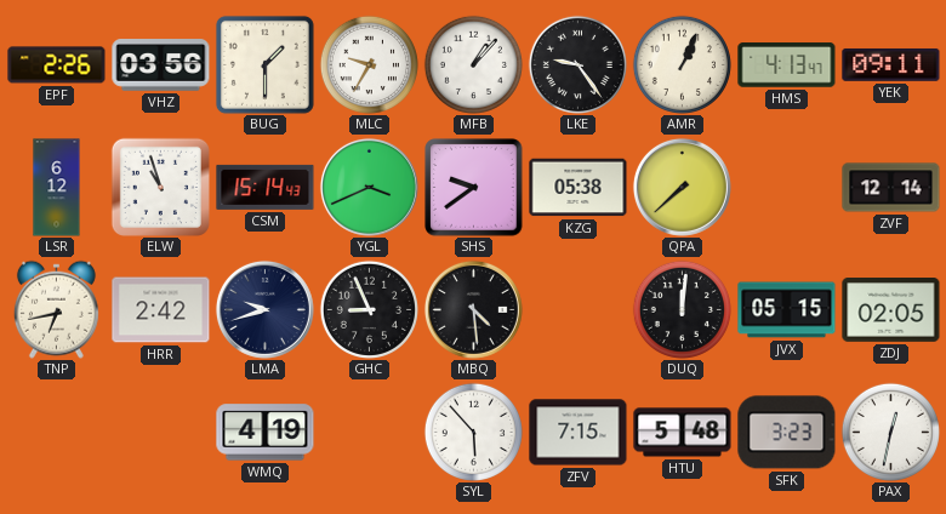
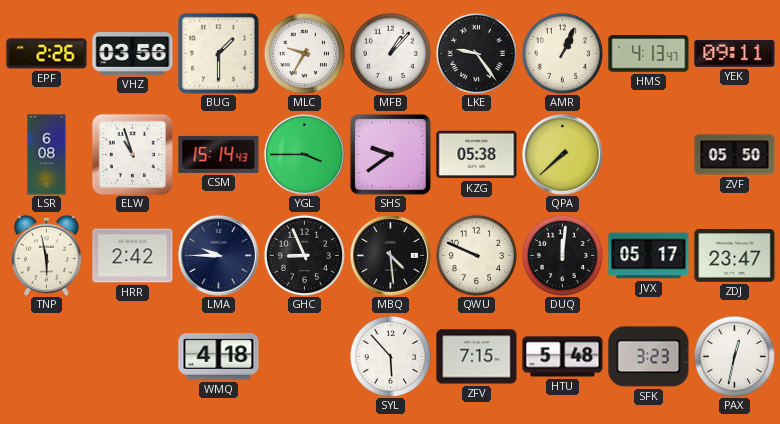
LSR: 6:12 -> 6:08 (47, 155)
YGL: 3:41 -> 3:45 (304, 154)
ZVF: 12:14 -> 05:50 (735, 155)
TNP: 6:43 -> 5:58 (46, 255)
LMA: 9:42 -> 9:45 (218, 255)
QWU: none -> 9:49 (476, 255)
JVX: 05:15 -> 05:17 (649, 256)
ZDJ: 02:05 -> 23:47 (735, 256)
WMQ: 4:19 -> 4:18 (219, 357)
